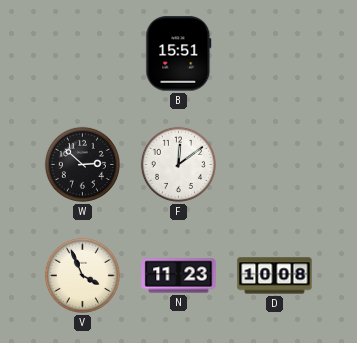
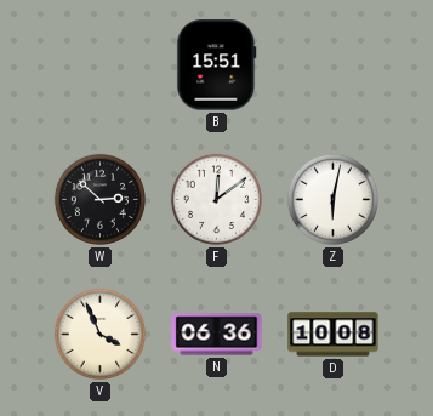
Z: none -> 6:02 (332, 199)
N: 11:23 -> 06:36 (217, 335)
